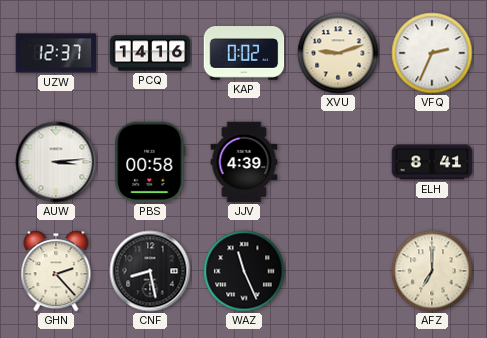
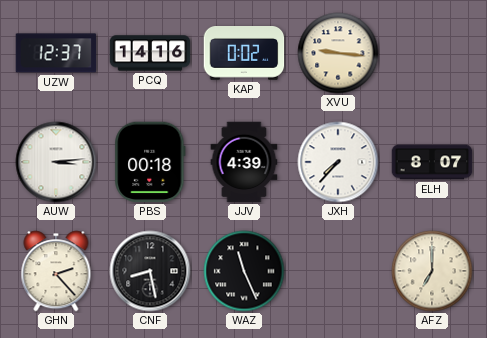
XVU: 9:12 -> 9:16 (338, 53)
VFQ: 2:34 -> none (432, 53)
PBS: 00:58 -> 00:18 (150, 162)
JXH: none -> 7:37 (338, 162)
ELH: 8:41 -> 8:07 (432, 162)
